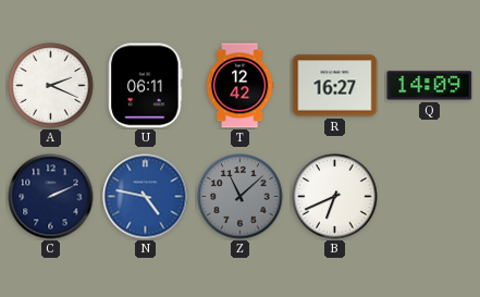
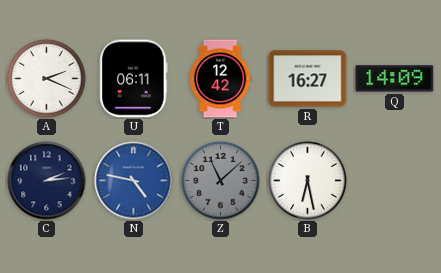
C: 2:11 -> 2:14 (47, 181)
B: 6:41 -> 6:28 (308, 181)
